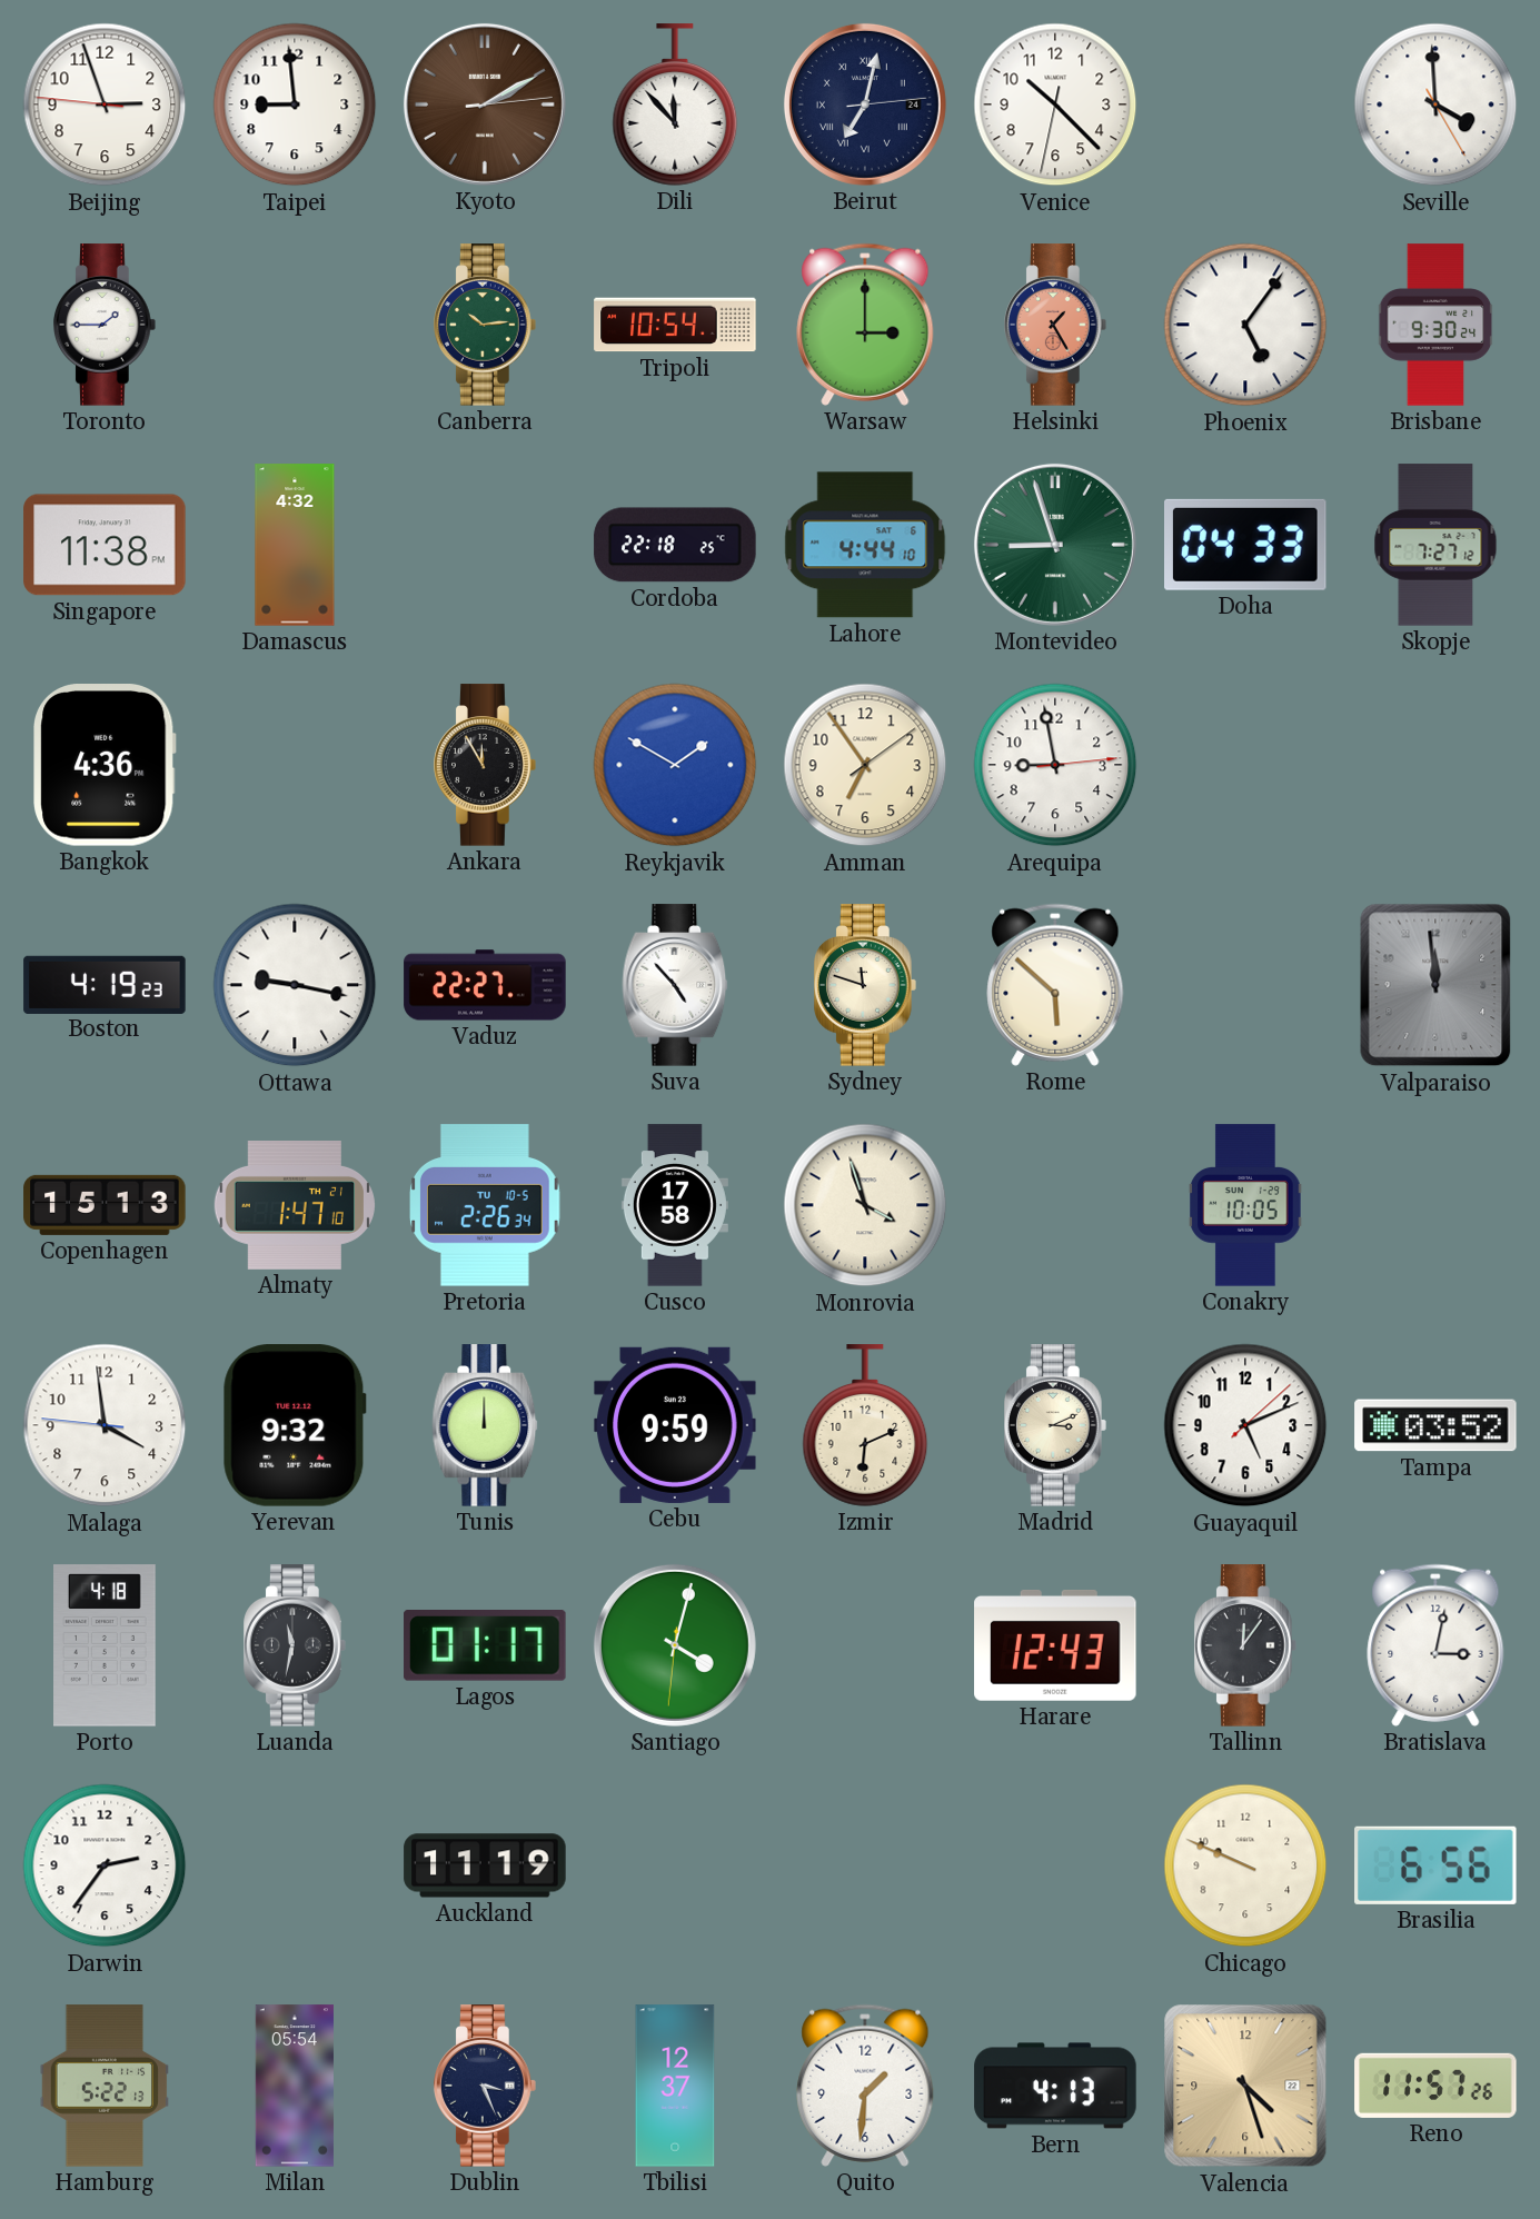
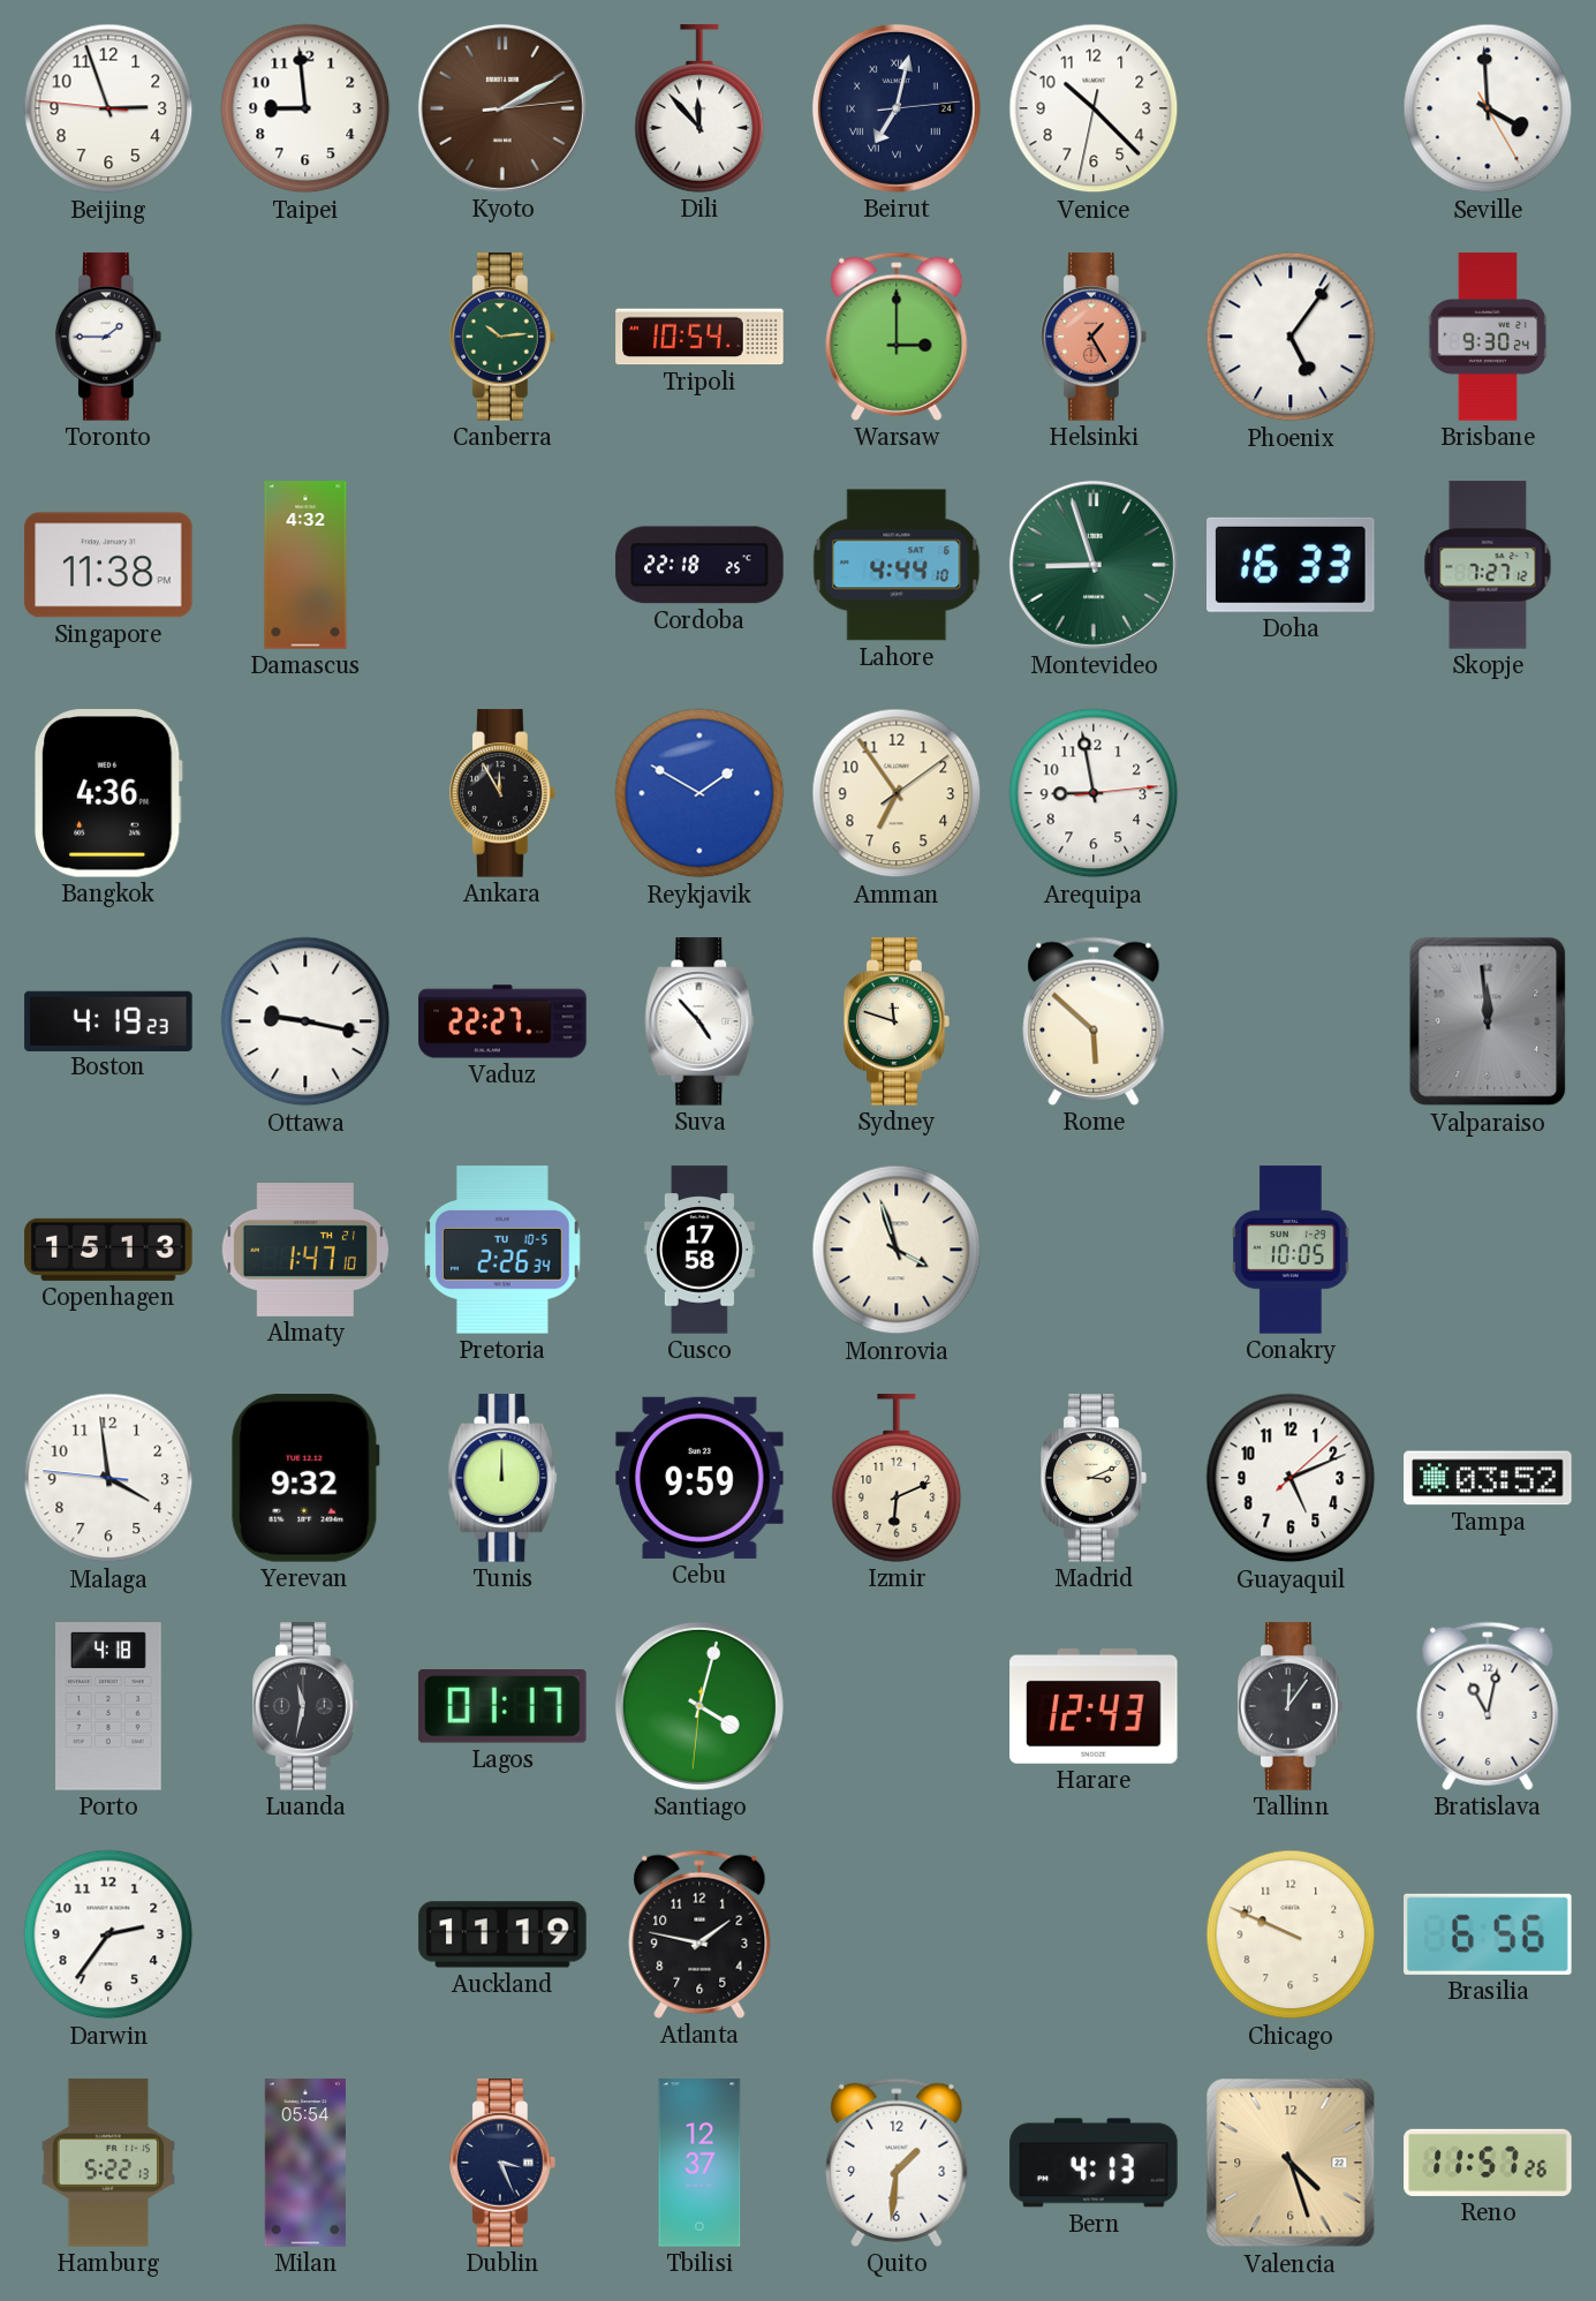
Doha: 04:33 -> 16:33 (1292, 565)
Bratislava: 3:02 -> 11:02 (1488, 1706)
Atlanta: none -> 1:47 (699, 1934)
